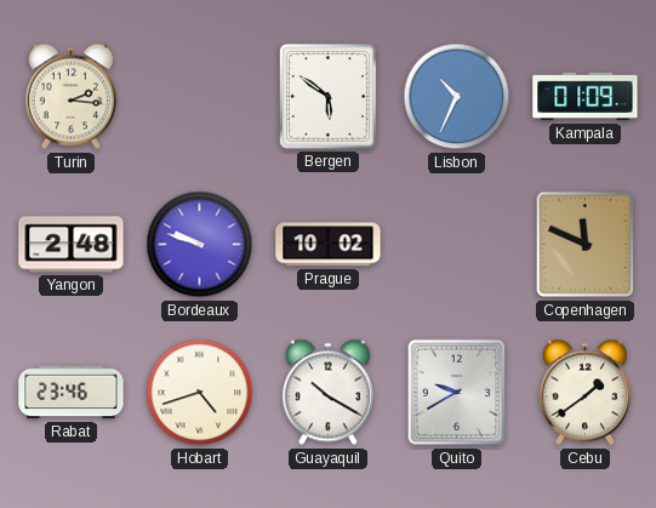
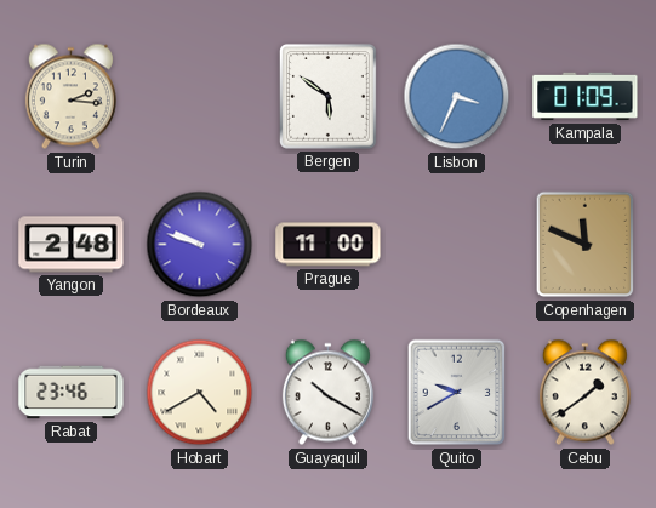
Lisbon: 10:34 -> 3:34 (457, 97)
Prague: 10:02 -> 11:00 (329, 245)
Hobart: 4:42 -> 4:40 (200, 393)
